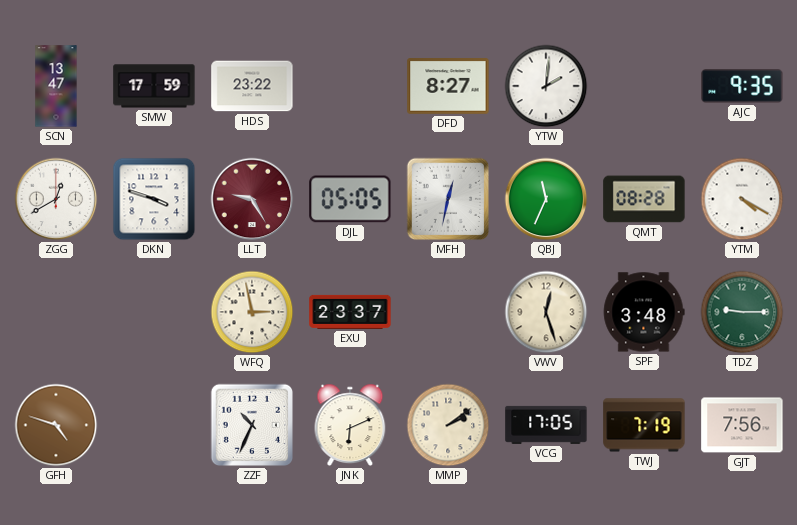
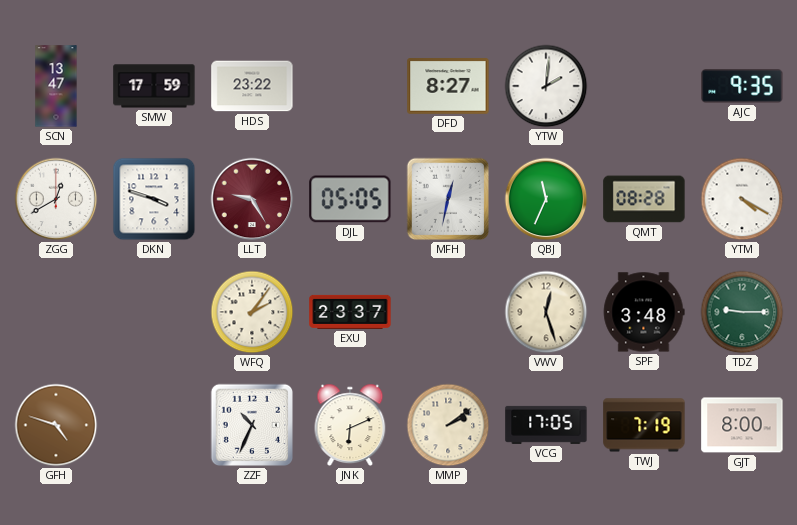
WFQ: 2:58 -> 2:06 (252, 312)
GJT: 7:56 -> 8:00 (742, 425)
